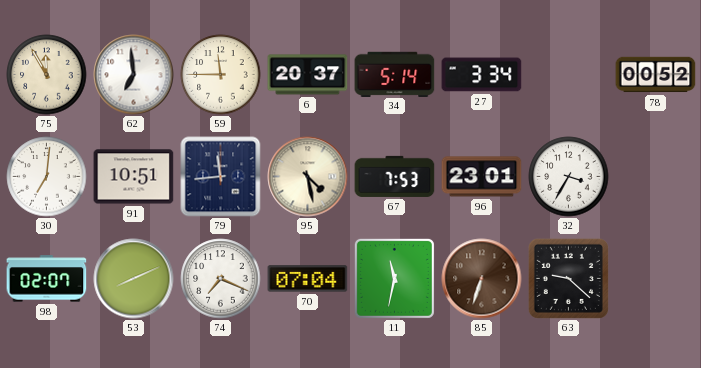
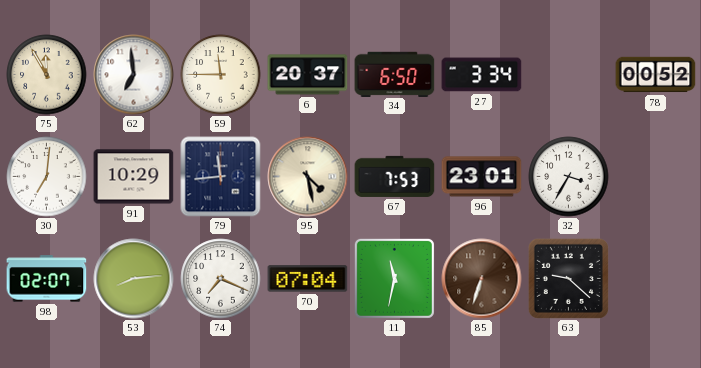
34: 5:14 -> 6:50 (395, 74)
91: 10:51 -> 10:29 (134, 177)
53: 8:11 -> 8:14 (134, 279)
